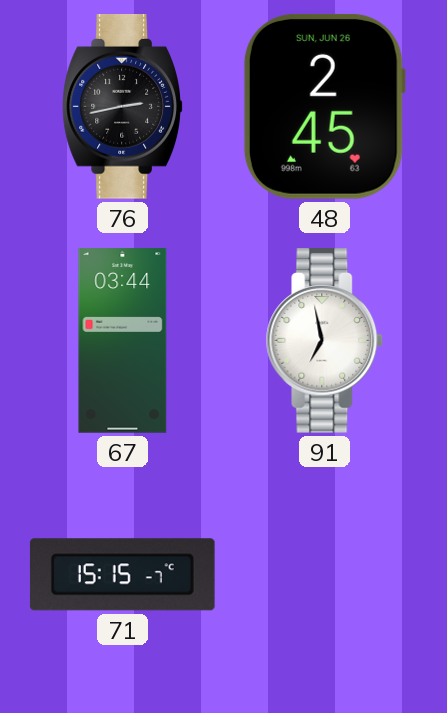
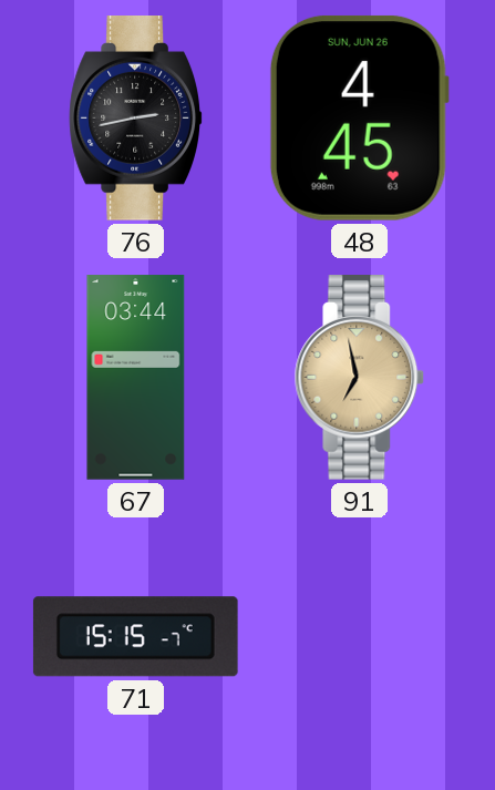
48: 2:45 -> 4:45 (359, 117)
91 dial: white -> champagne (360, 378)
